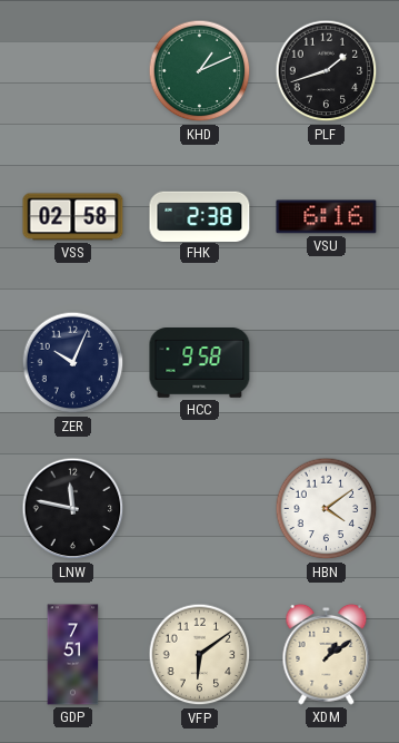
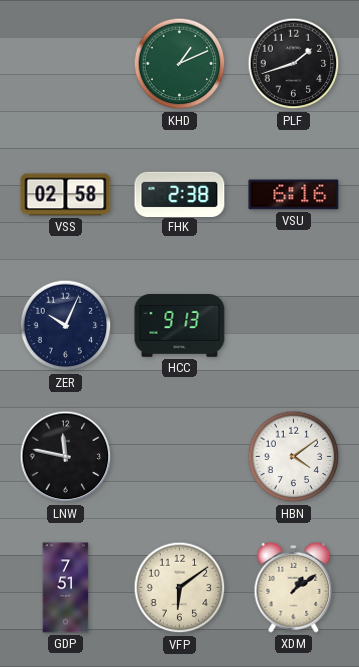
HCC: 9:58 -> 9:13 (180, 326)
